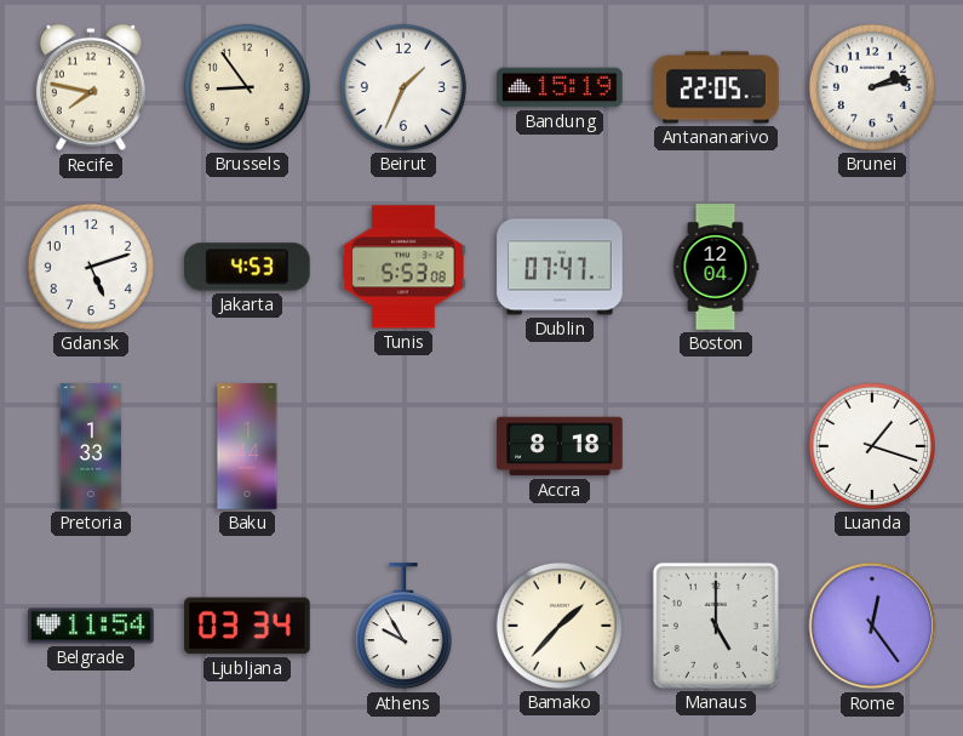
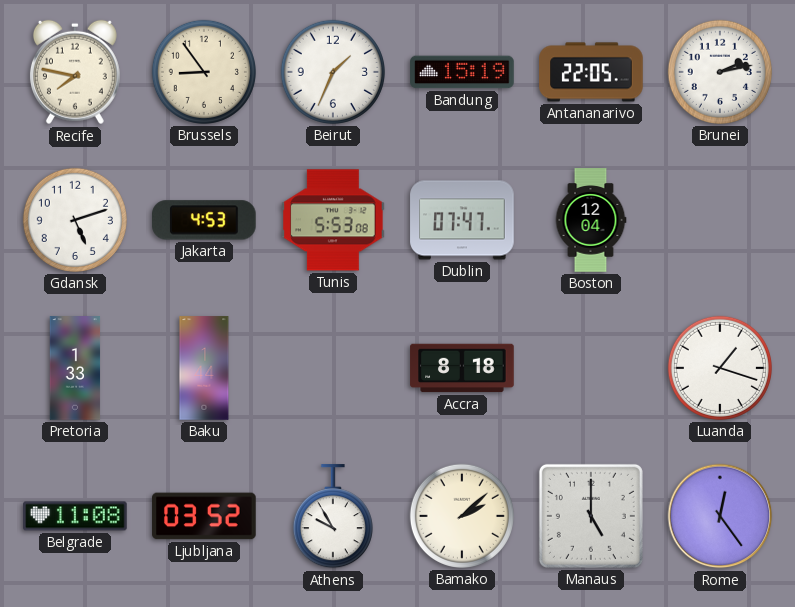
Belgrade: 11:54 -> 11:08 (75, 516)
Ljubljana: 03:34 -> 03:52 (204, 516)
Bamako: 1:37 -> 2:08 (462, 516)
